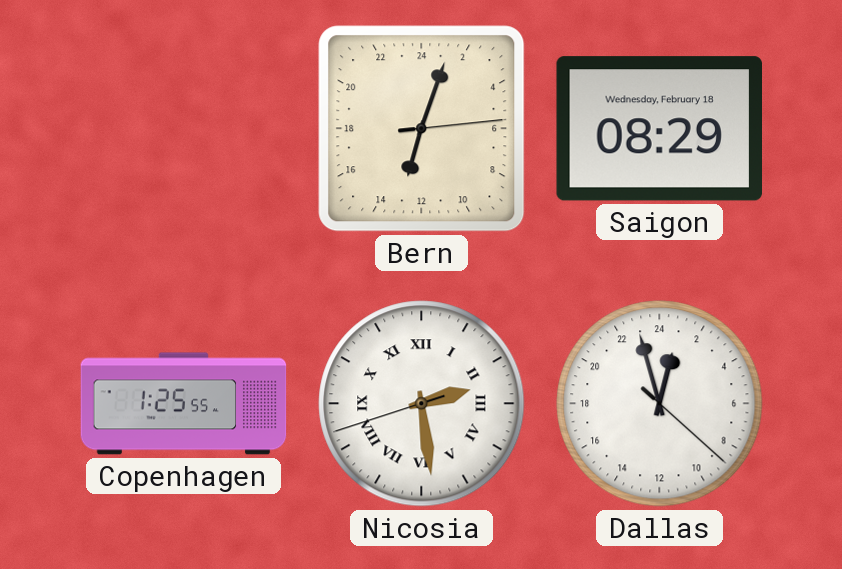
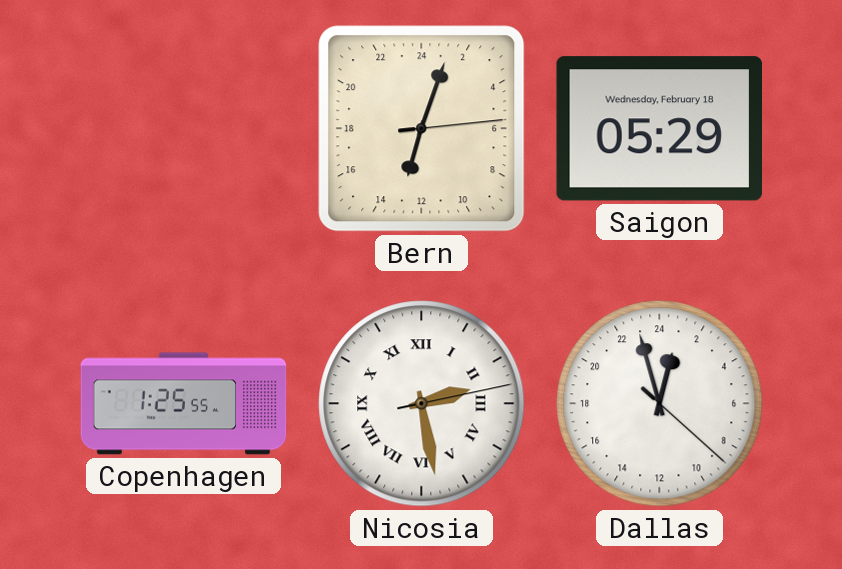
Saigon: 08:29 -> 05:29 (659, 129)
Nicosia: 2:28:42 -> 2:28:13 (422, 404)
